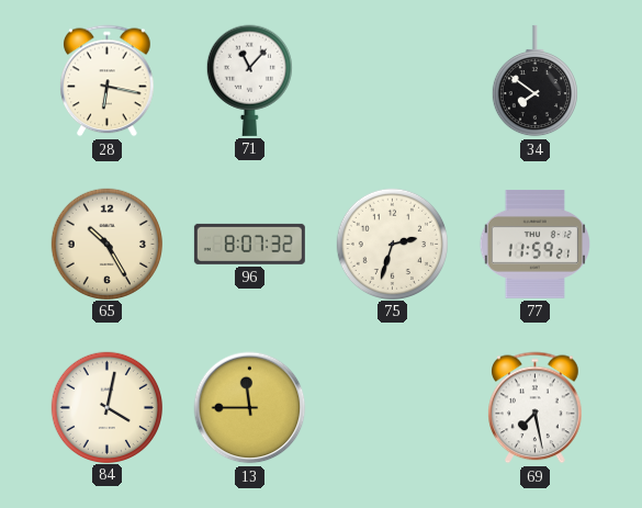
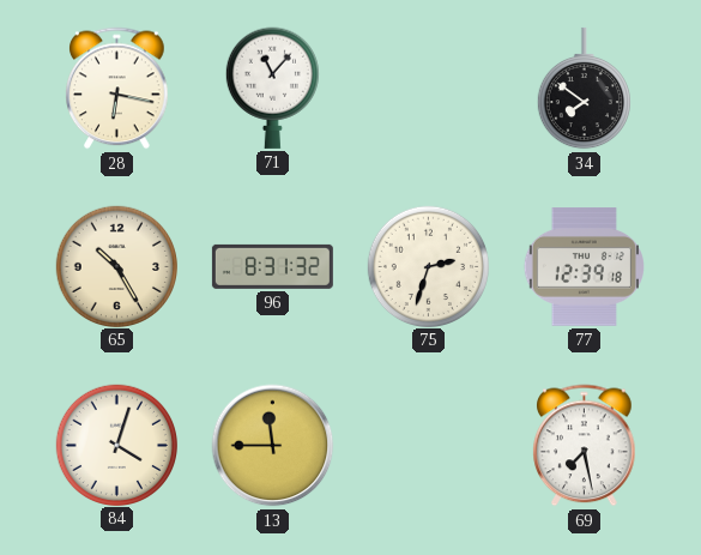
96: 8:07 -> 8:31 (272, 266)
77: 11:59 -> 12:39 (584, 267)
84: 4:02 -> 4:03 (116, 445)
